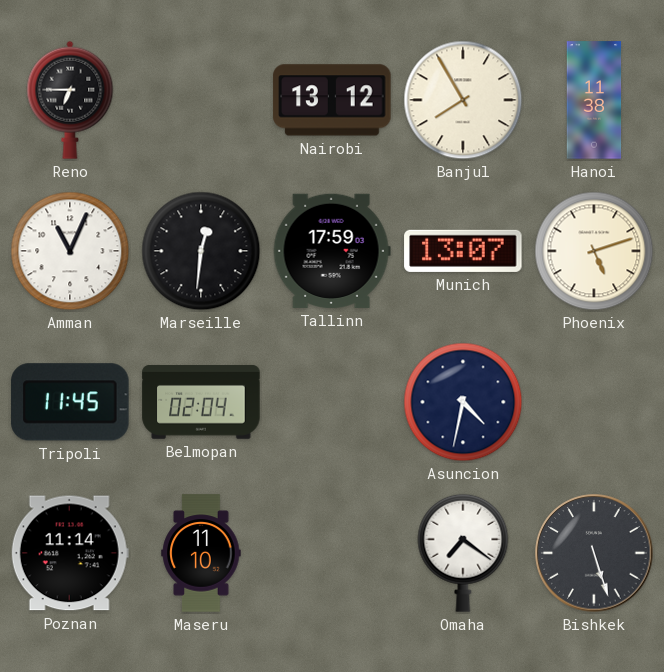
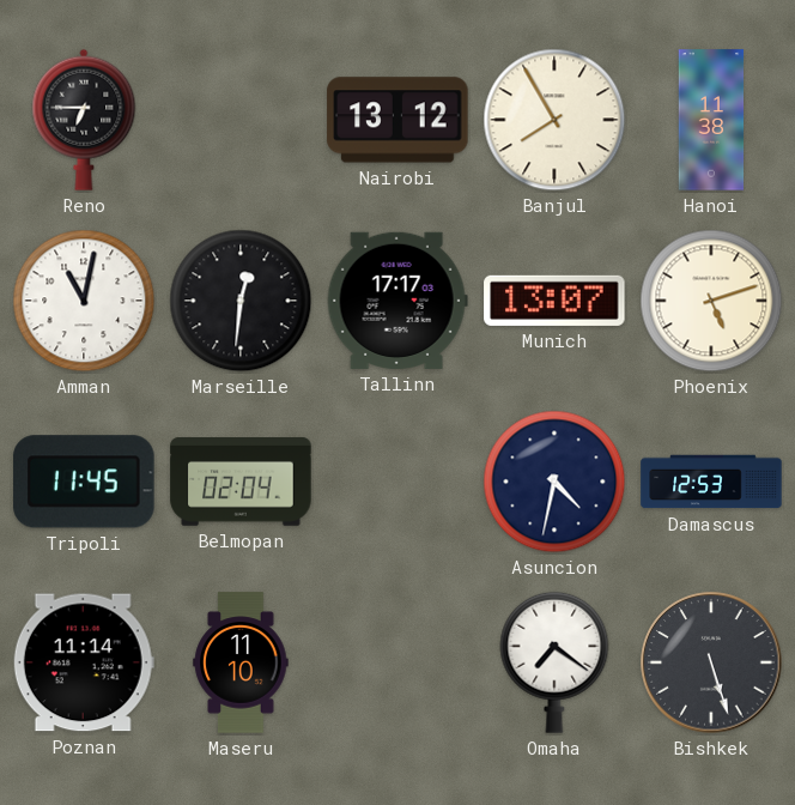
Amman: 11:04 -> 11:02 (84, 301)
Tallinn: 17:59 -> 17:17 (397, 301)
Damascus: none -> 12:53 (711, 482)
